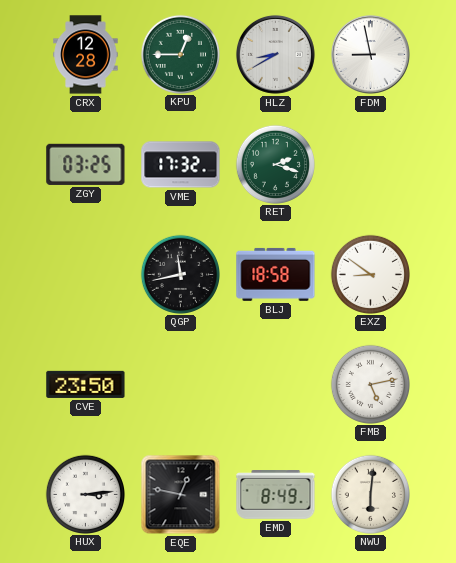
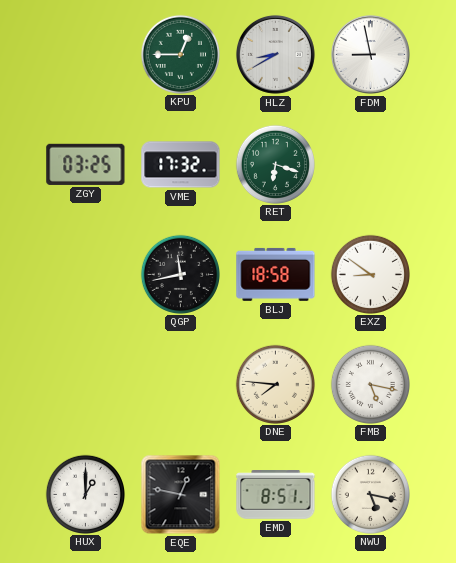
CRX: 12:28 -> none (86, 55)
RET: 2:18 -> 6:18 (275, 164)
CVE: 23:50 -> none (86, 384)
DNE: none -> 7:46 (275, 384)
FMB: 5:13 -> 5:17 (370, 384)
HUX: 3:14 -> 1:00 (85, 494)
EMD: 8:49 -> 8:51 (276, 495)
NWU: 6:01 -> 5:17 (370, 494)
